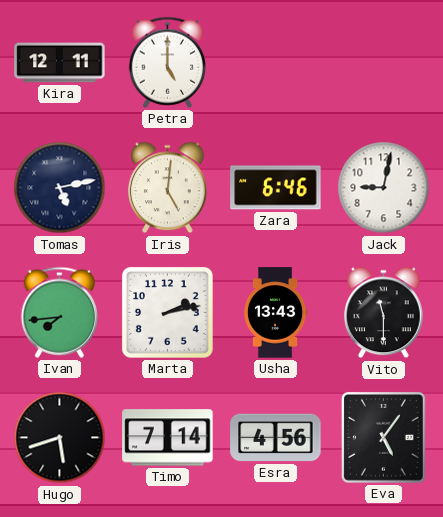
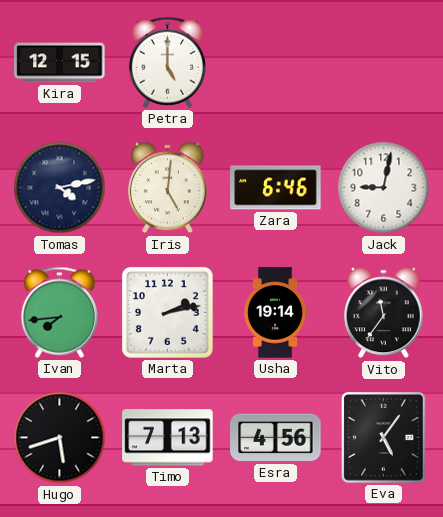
Kira: 12:11 -> 12:15 (60, 63)
Tomas: 5:13 -> 4:13 (60, 188)
Usha: 13:43 -> 19:14 (275, 313)
Vito: 11:30 -> 11:36 (384, 313)
Timo: 7:14 -> 7:13 (168, 438)
